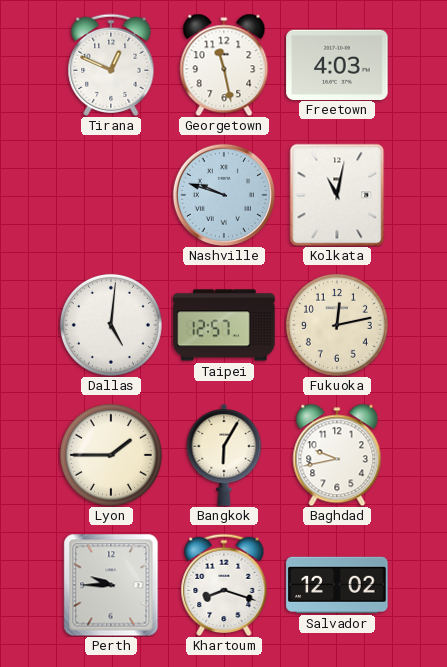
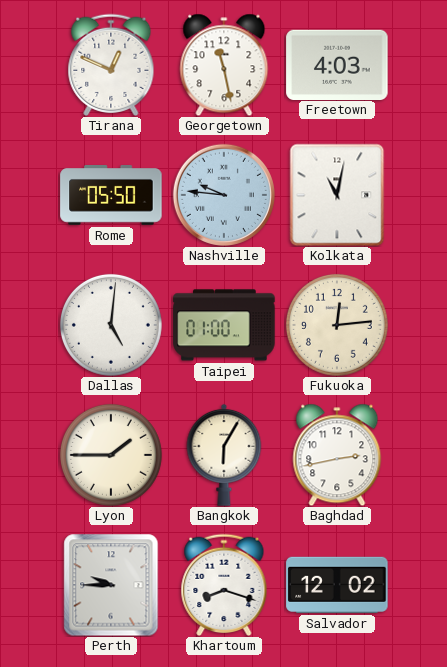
Rome: none -> 05:50 (111, 196)
Nashville: 9:48 -> 9:46 (224, 195)
Taipei: 12:57 -> 01:00 (224, 325)
Fukuoka: 12:13 -> 12:14 (337, 325)
Baghdad: 9:43 -> 2:43 (337, 455)
